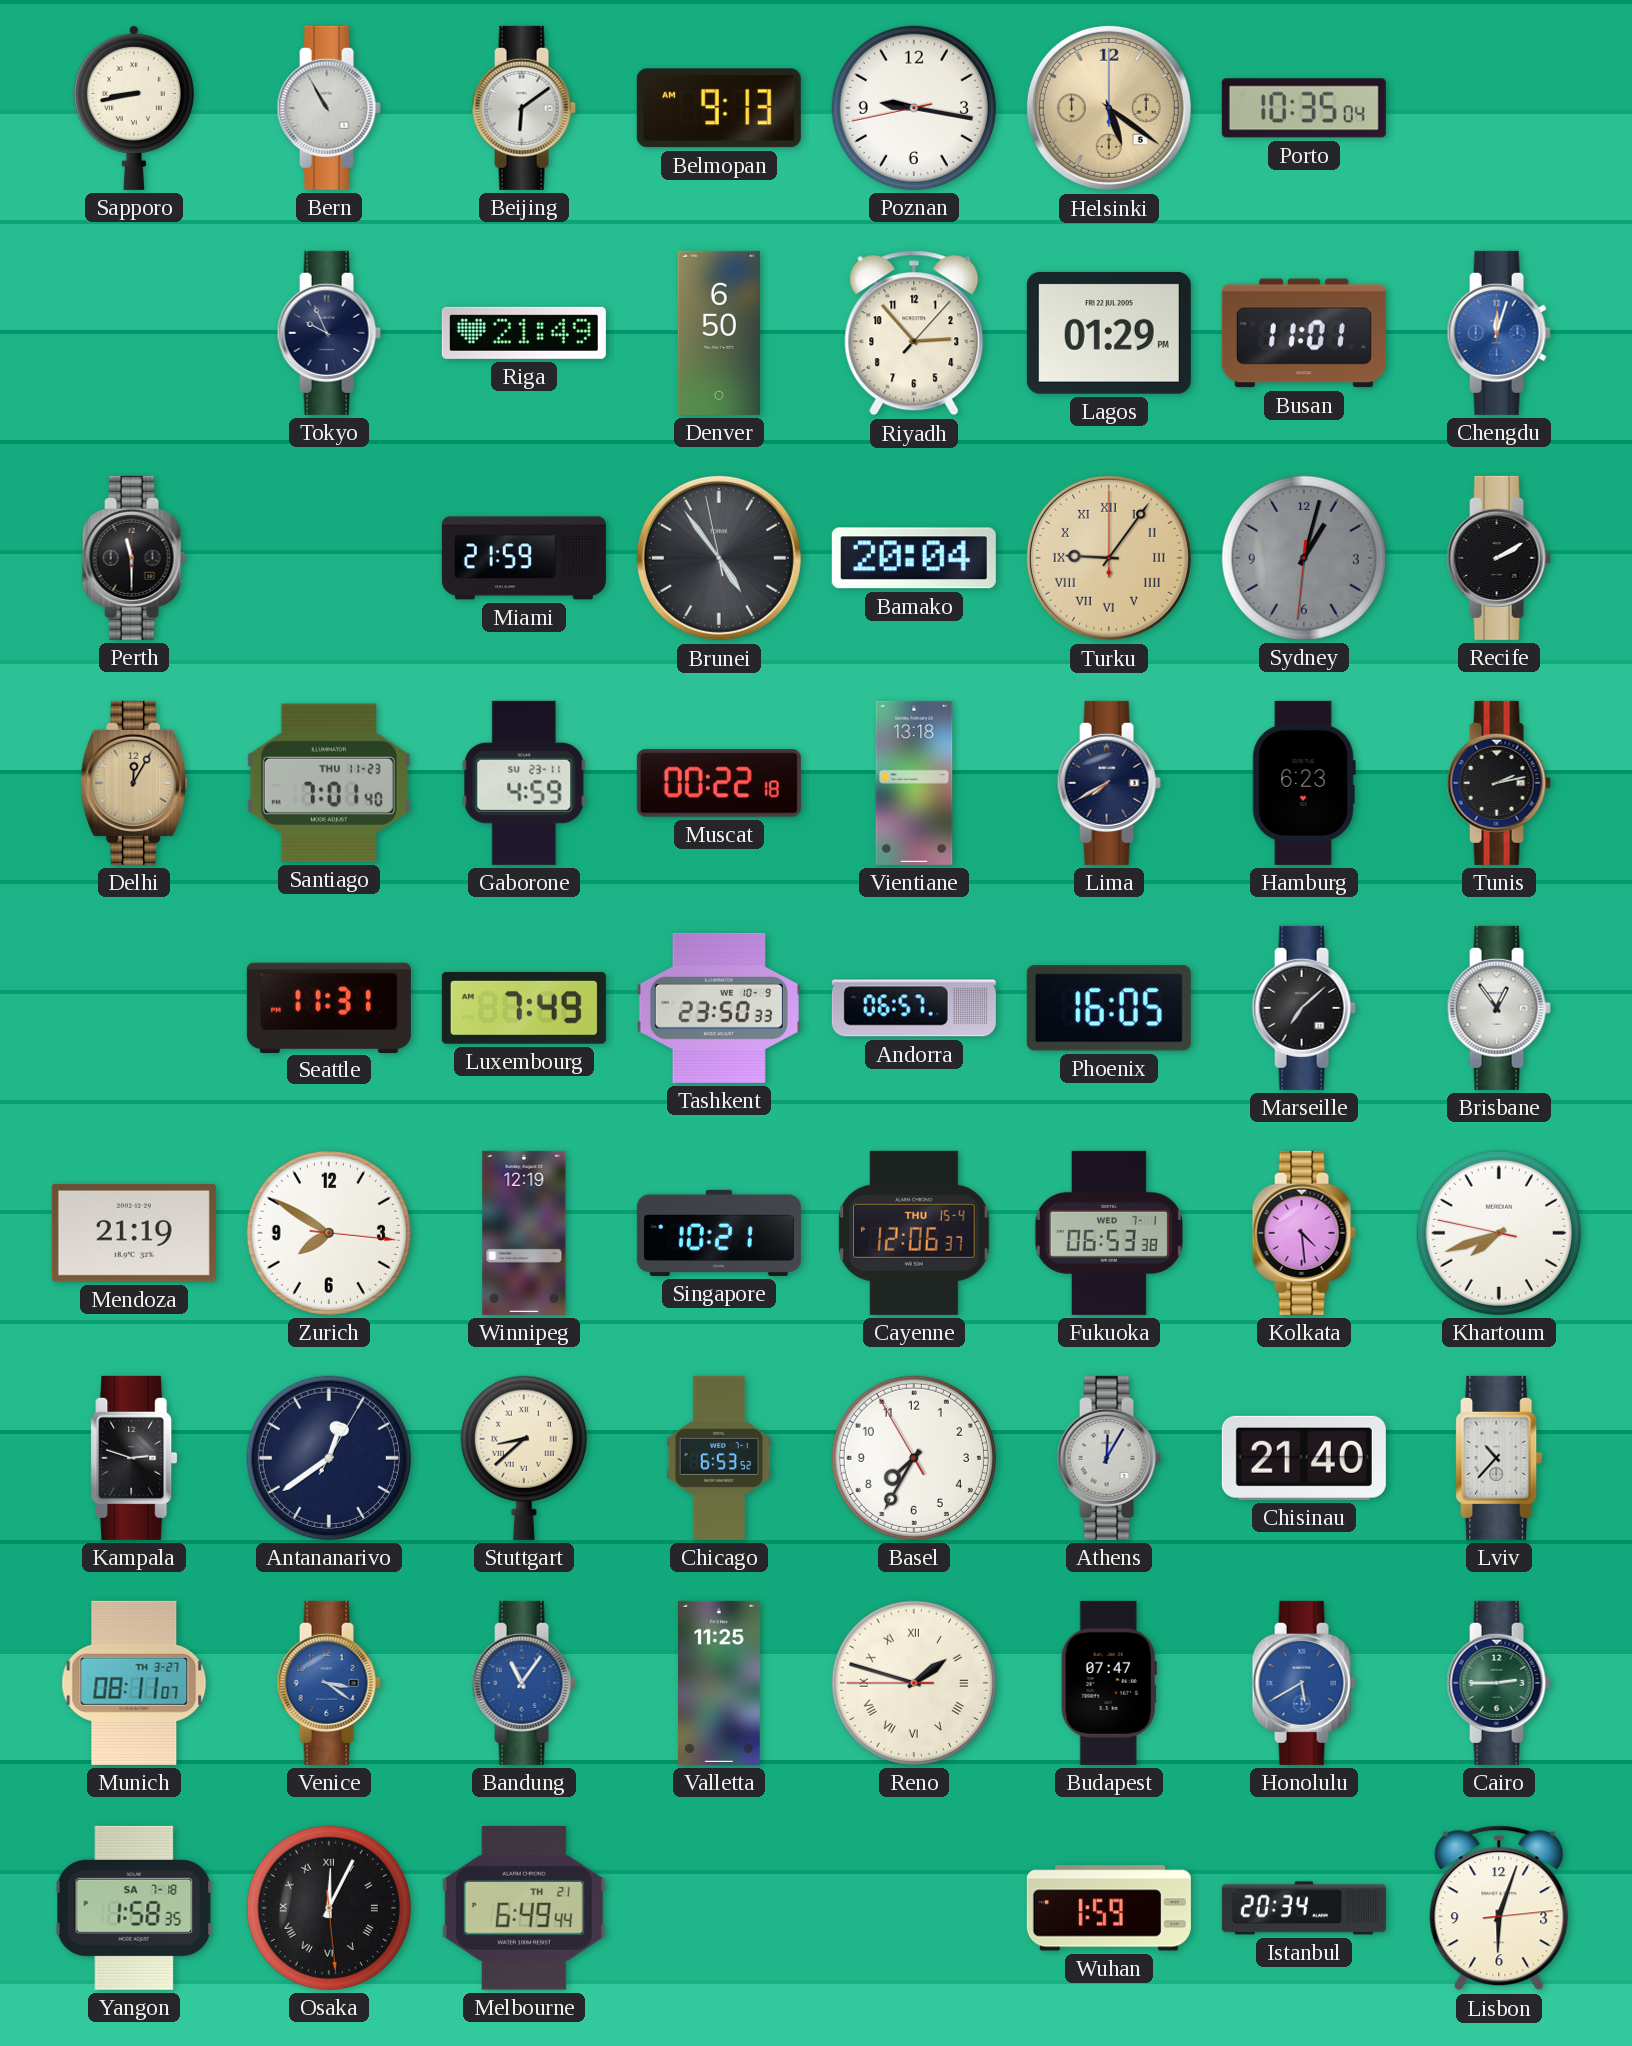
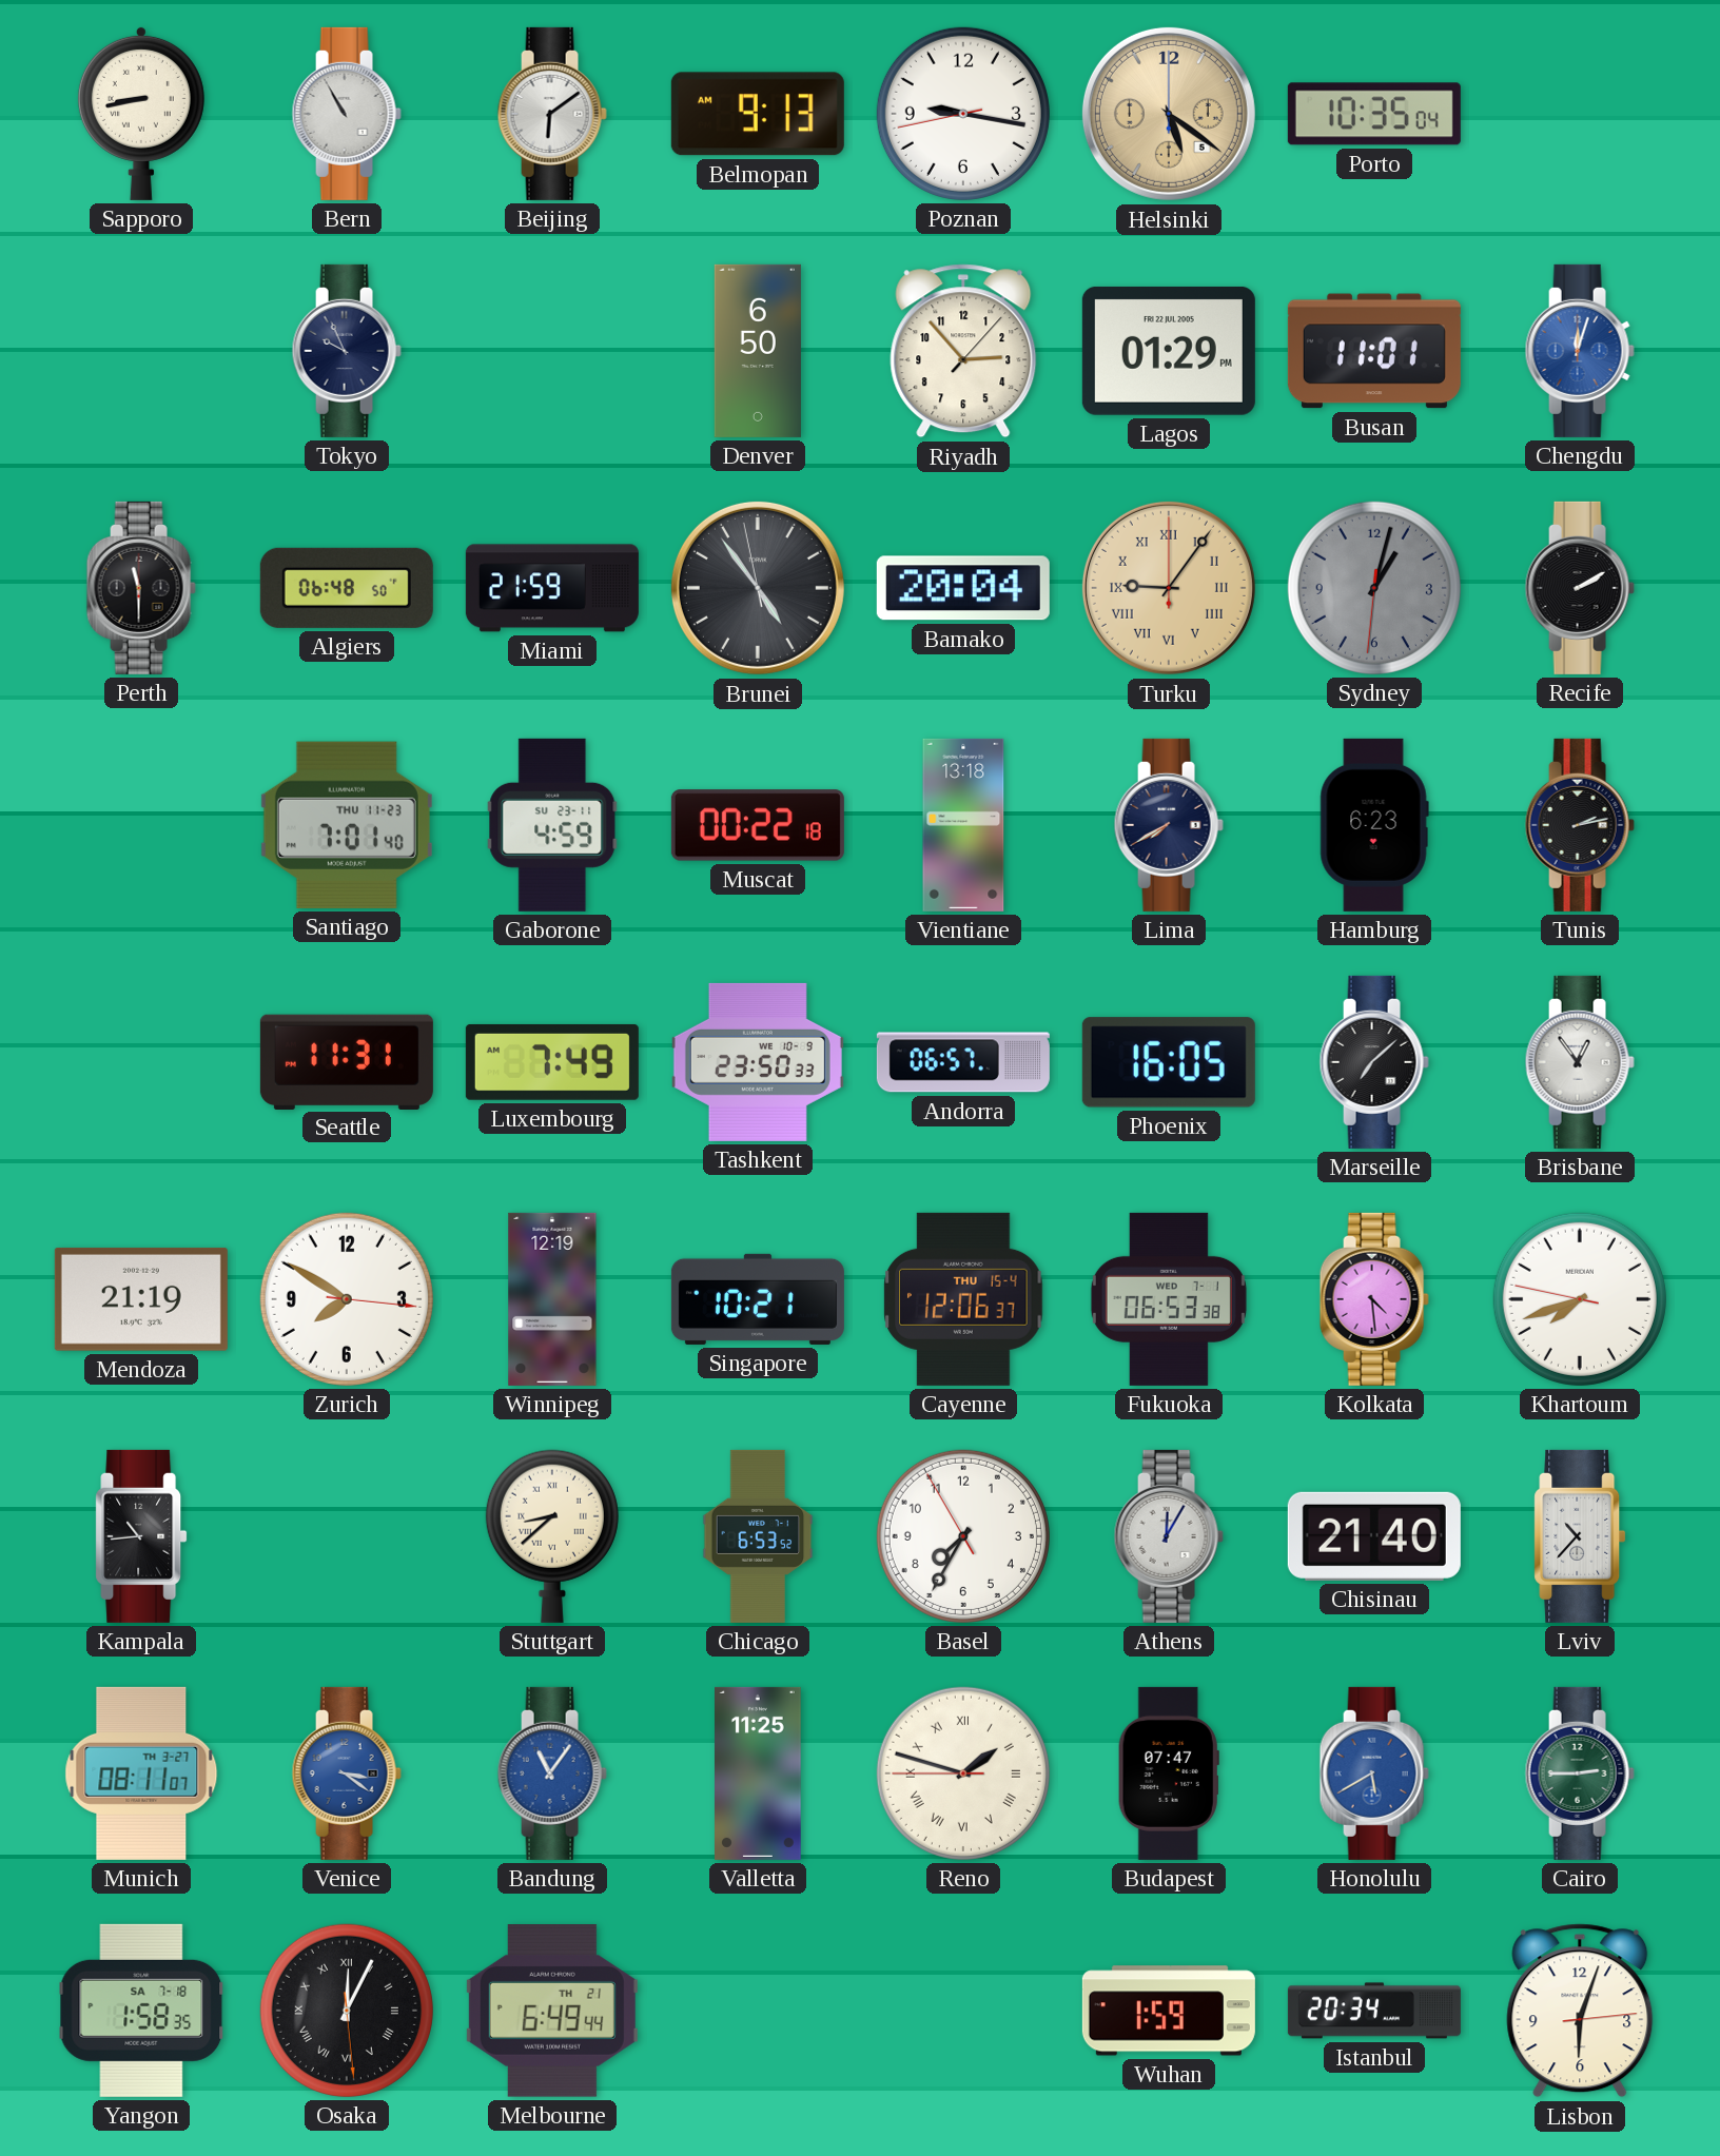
Riga: 21:49 -> none (524, 333)
Algiers: none -> 06:48 (347, 588)
Delhi: 12:05 -> none (134, 783)
Kampala: 2:48 -> 10:44 (141, 1536)
Antananarivo: 12:39 -> none (329, 1458)
